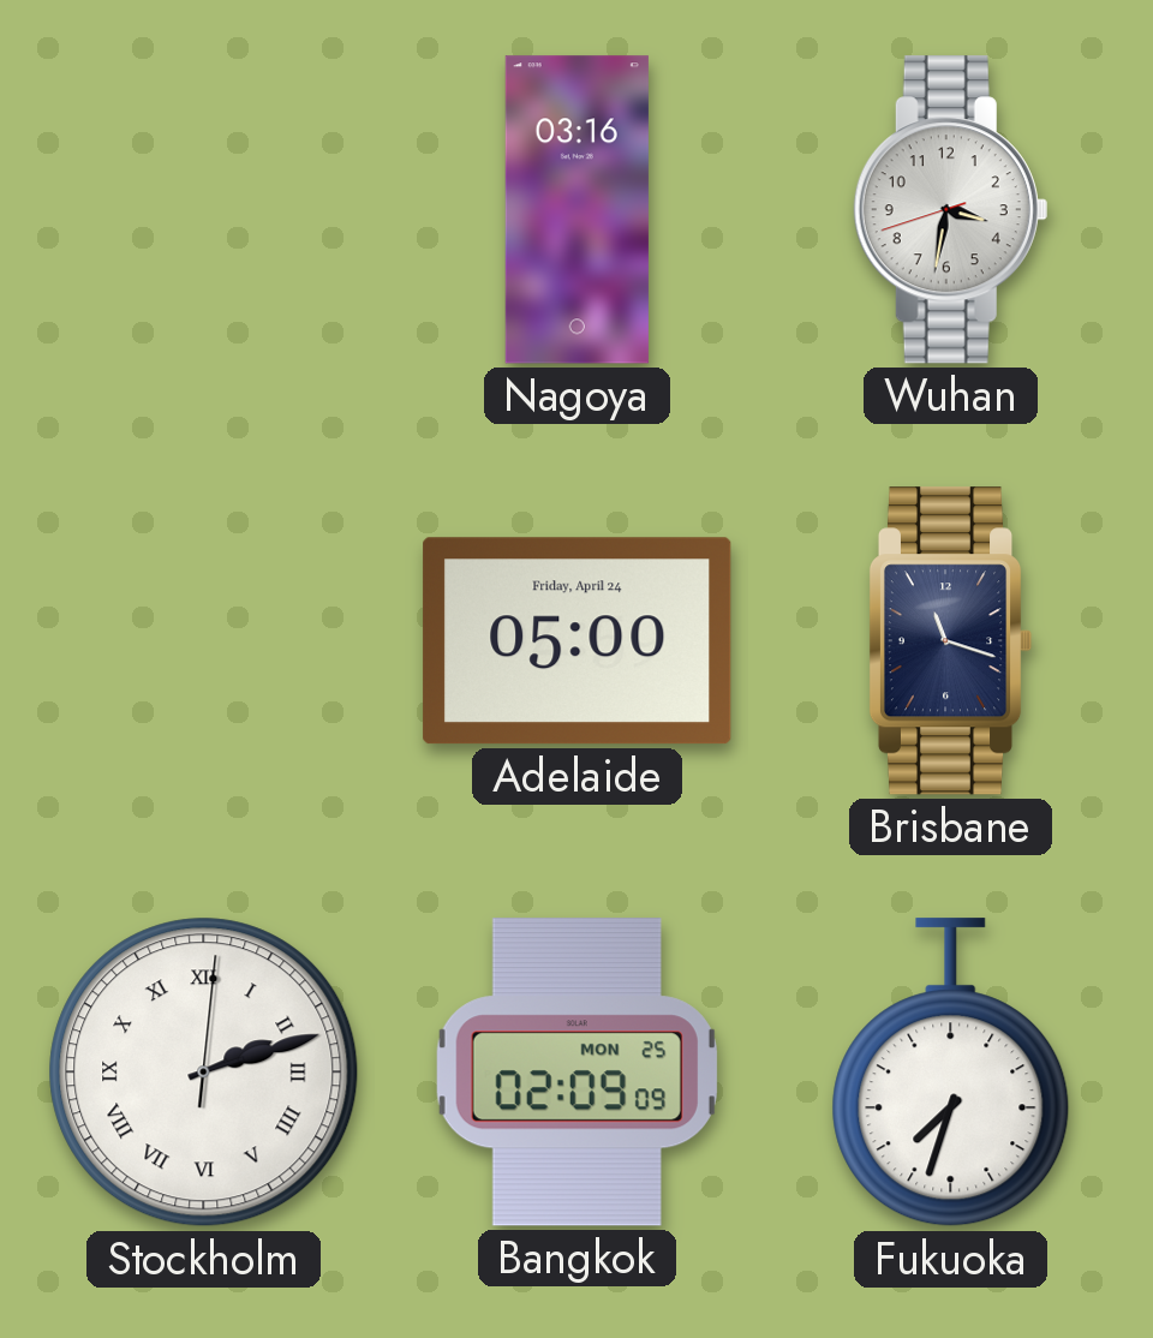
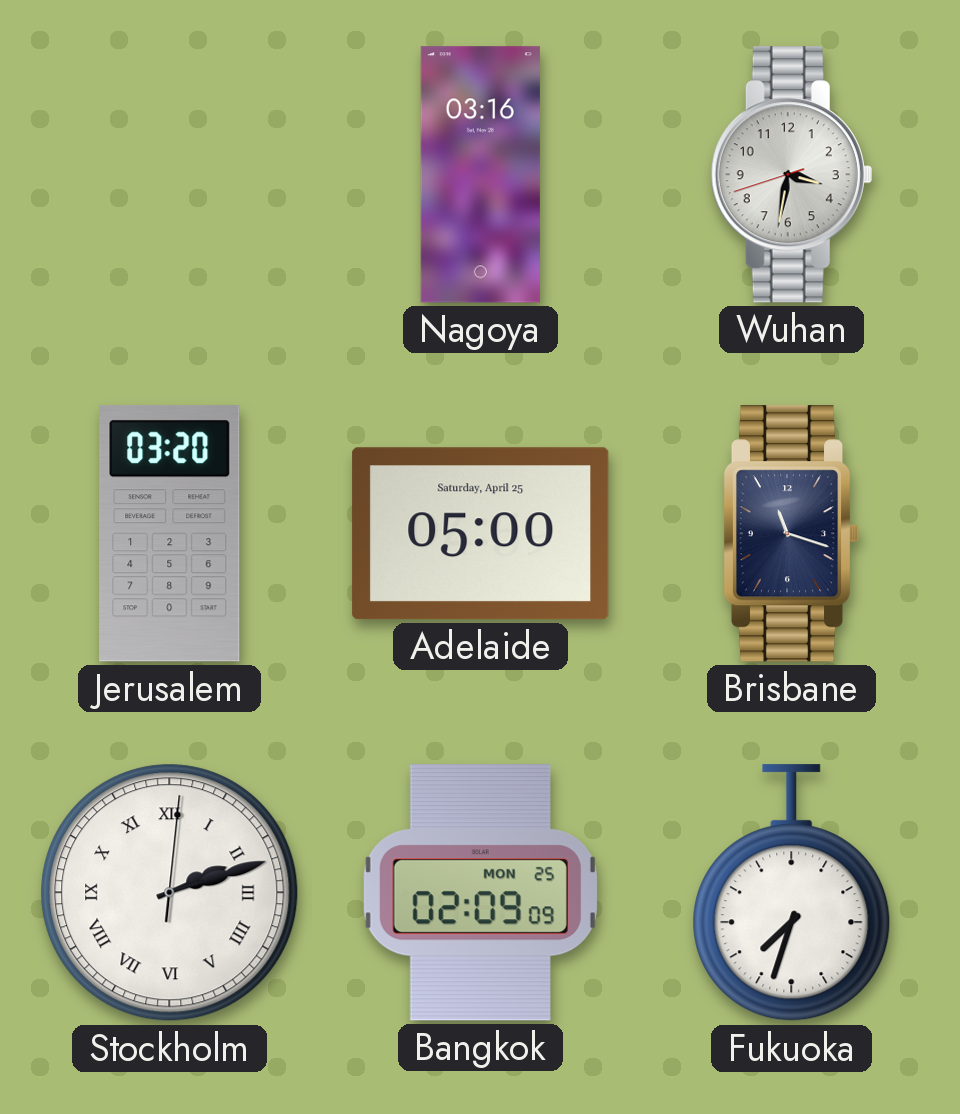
Jerusalem: none -> 03:20 (170, 534)
Adelaide date: Friday, April 24 -> Saturday, April 25 (481, 534)
